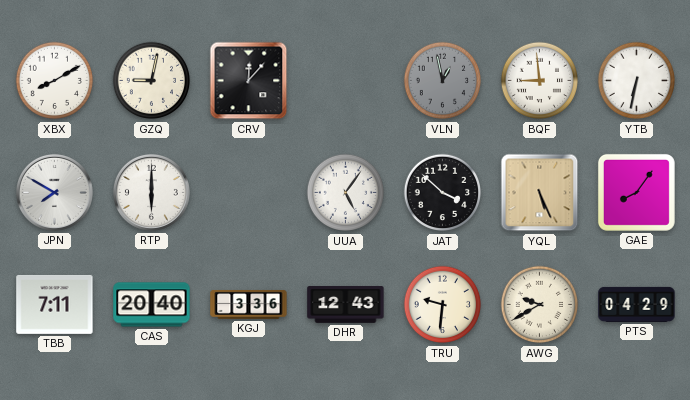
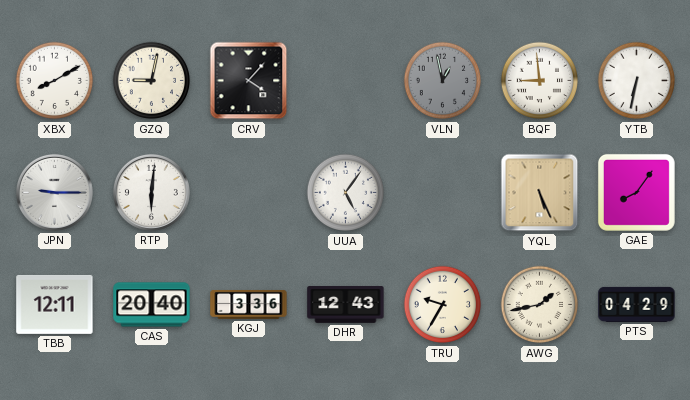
CRV: 12:07 -> 4:07 (249, 81)
JPN: 7:50 -> 9:15 (54, 192)
RTP: 6:00 -> 6:01 (151, 192)
JAT: 3:52 -> none (443, 193)
TBB: 7:11 -> 12:11 (55, 304)
TRU: 9:31 -> 9:35 (443, 305)
AWG: 9:40 -> 1:43 (540, 305)
